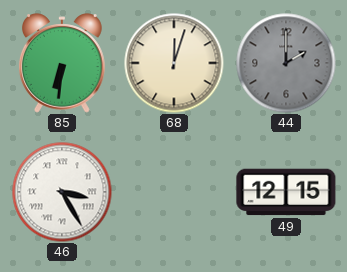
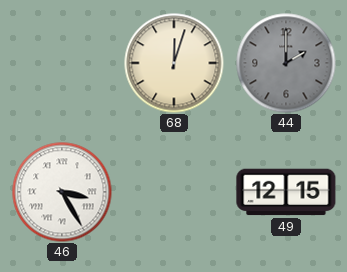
85: 6:31 -> none (62, 63)
